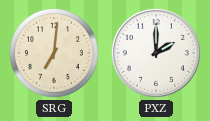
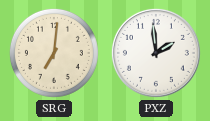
PXZ: 2:00 -> 1:59 (156, 53)
